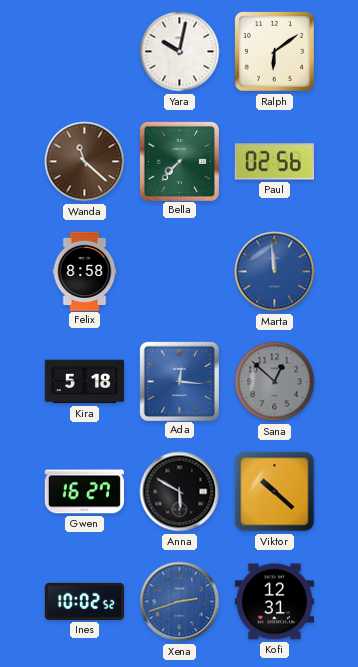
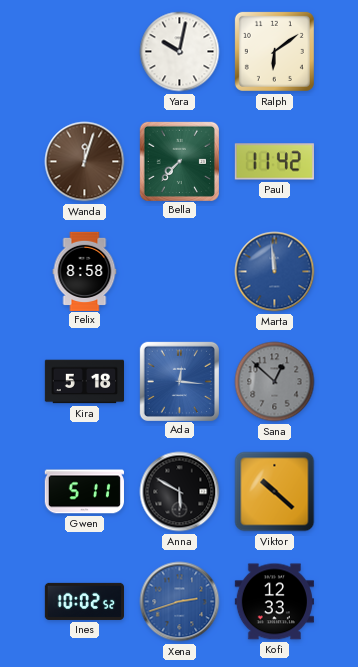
Wanda: 11:22 -> 12:03 (85, 162)
Paul: 02:56 -> 11:42 (274, 162)
Gwen: 16:27 -> 5:11 (84, 492)
Kofi: 12:31 -> 12:33 (274, 602)
